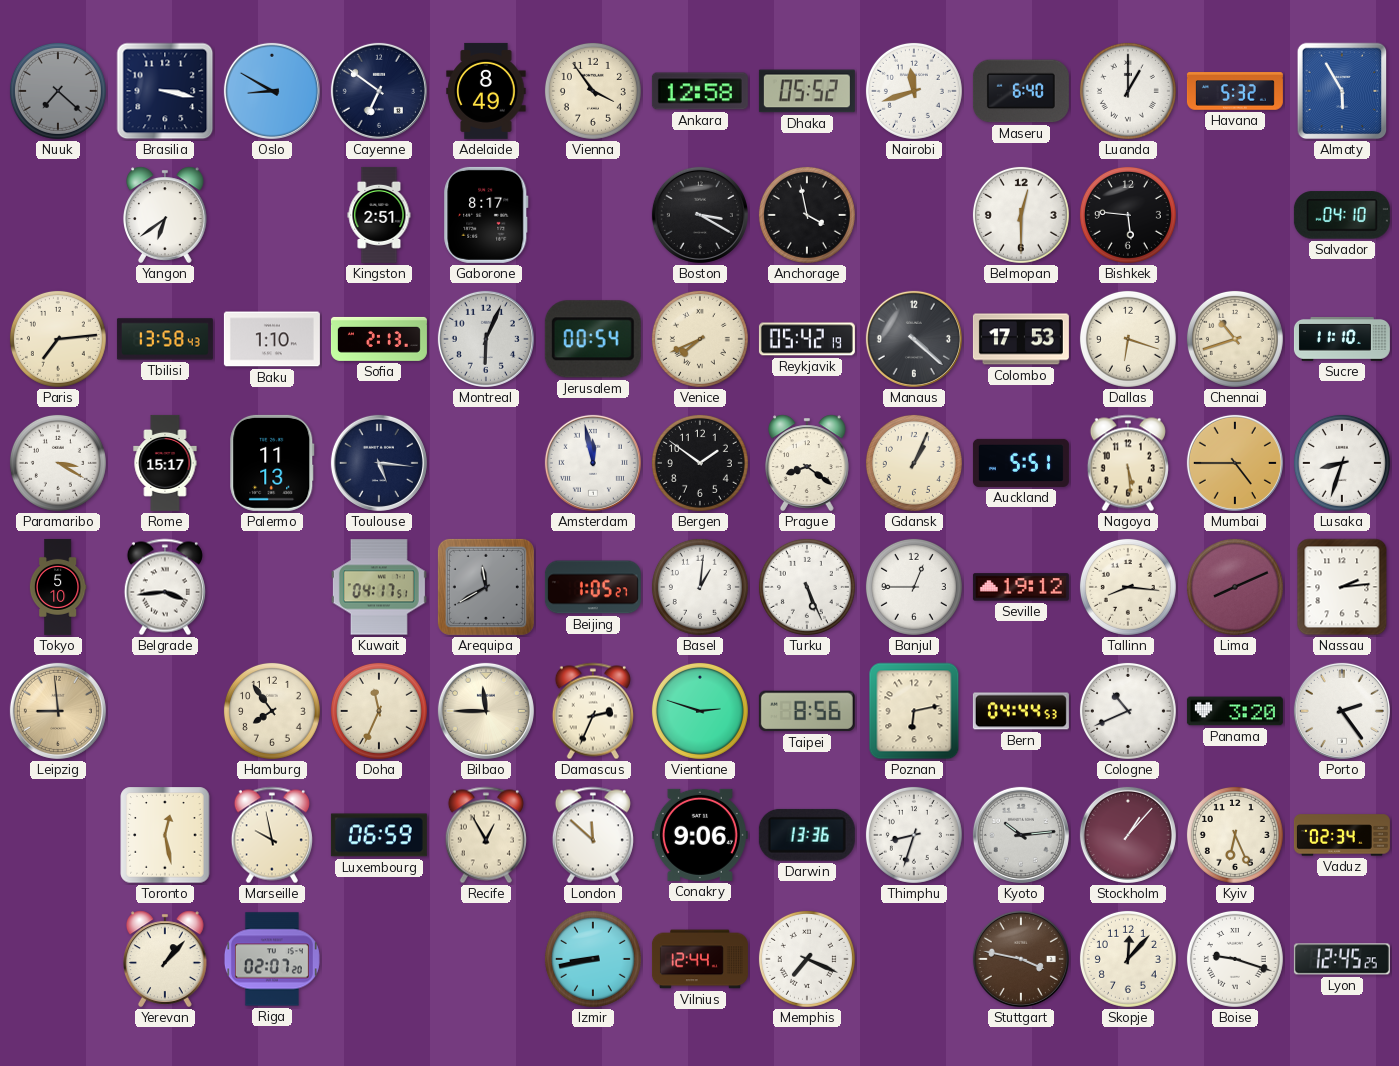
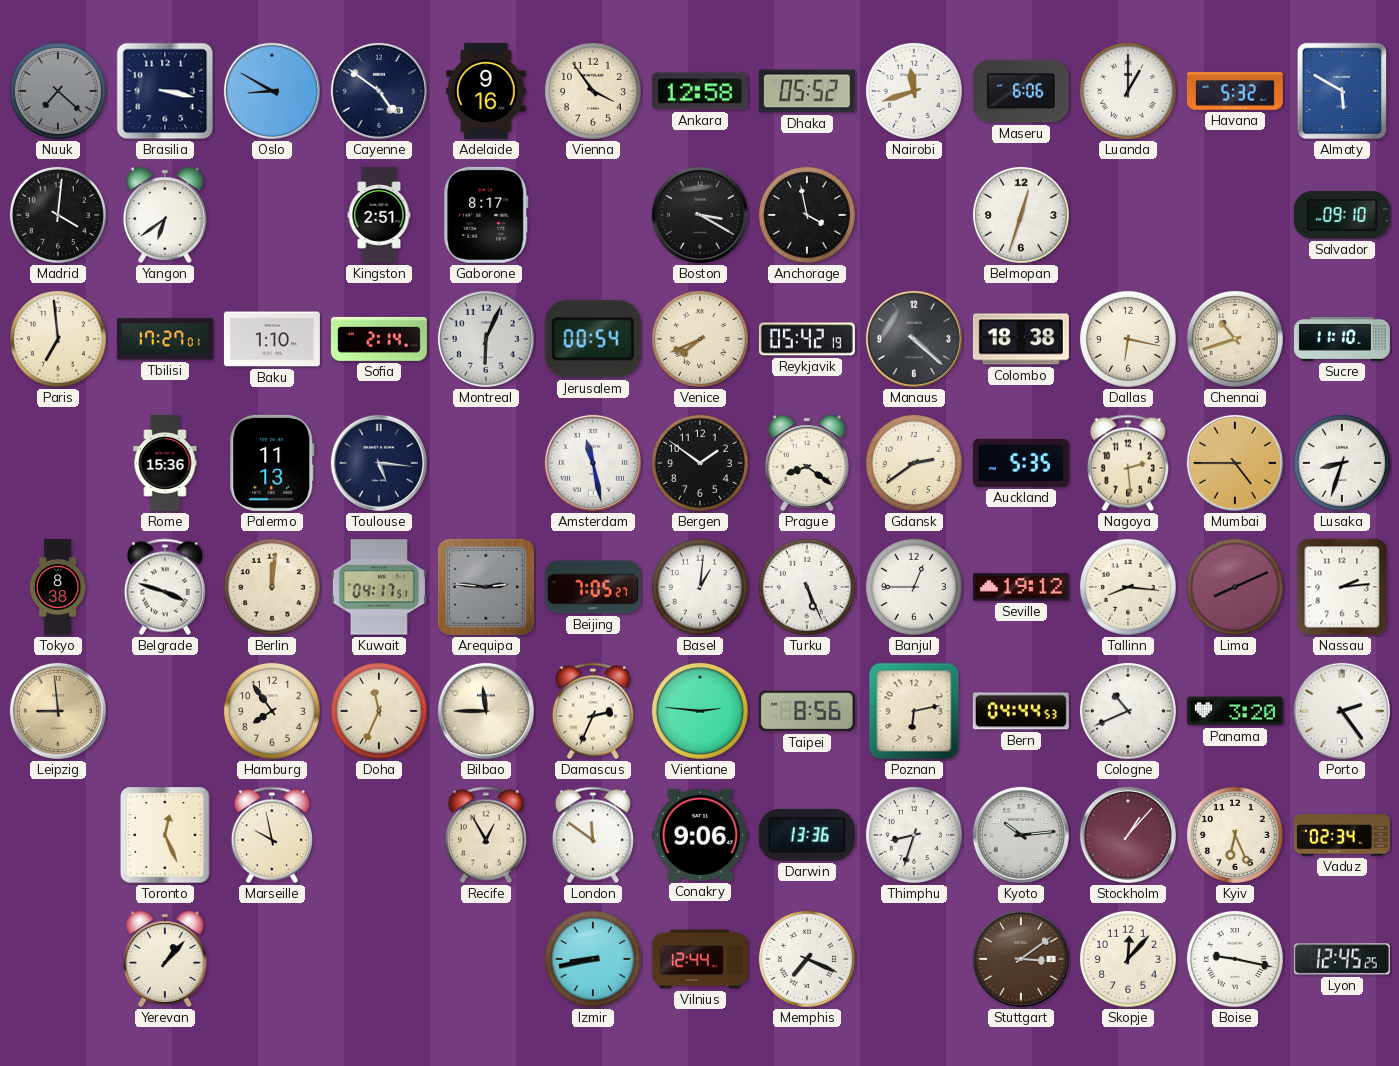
Cayenne: 6:51 -> 4:51 (379, 91)
Adelaide: 8:49 -> 9:16 (486, 91)
Maseru: 6:40 -> 6:06 (1021, 91)
Almaty: 5:55 -> 5:50 (1342, 91)
Madrid: none -> 4:01 (58, 215)
Belmopan: 12:30 -> 12:33 (1021, 215)
Bishkek: 5:46 -> none (1128, 215)
Salvador: 04:10 -> 09:10 (1342, 215)
Paris: 7:14 -> 6:59 (58, 339)
Tbilisi: 13:58 -> 17:27 (165, 339)
Sofia: 2:13 -> 2:14 (379, 339)
Colombo: 17:53 -> 18:38 (1021, 339)
Dallas: 6:18 -> 6:17 (1128, 339)
Paramaribo: 3:20 -> none (58, 463)
Rome: 15:17 -> 15:36 (165, 463)
Amsterdam: 11:58 -> 11:28 (593, 463)
Gdansk: 1:04 -> 2:39 (914, 463)
Auckland: 5:51 -> 5:35 (1021, 463)
Nagoya: 5:29 -> 2:29 (1128, 463)
Tokyo: 5:10 -> 8:38 (58, 587)
Belgrade: 3:44 -> 3:48 (165, 587)
Berlin: none -> 12:01 (272, 587)
Arequipa: 11:40 -> 2:46 (486, 587)
Beijing: 1:05 -> 7:05 (593, 587)
Vientiane: 2:48 -> 2:46 (700, 711)
Toronto: 12:28 -> 12:26 (165, 835)
Luxembourg: 06:59 -> none (379, 835)
London: 11:52 -> 11:51 (593, 835)
Riga: 02:07 -> none (272, 959)
Stuttgart: 3:47 -> 3:09 (1021, 959)
Boise: 9:18 -> 9:17 (1235, 959)
